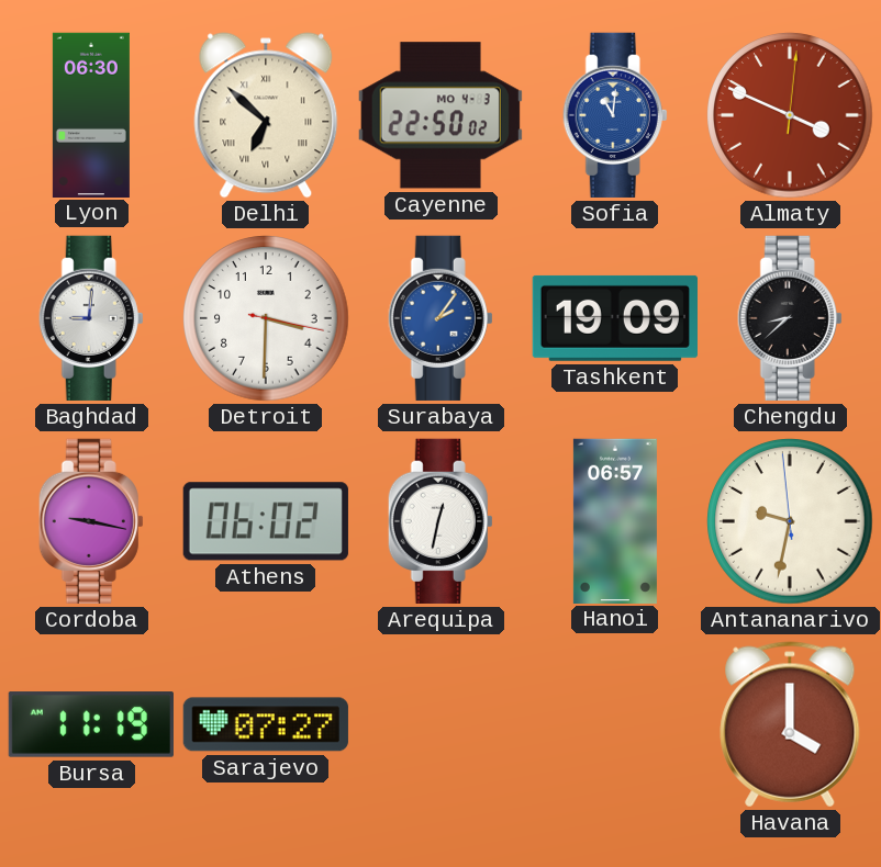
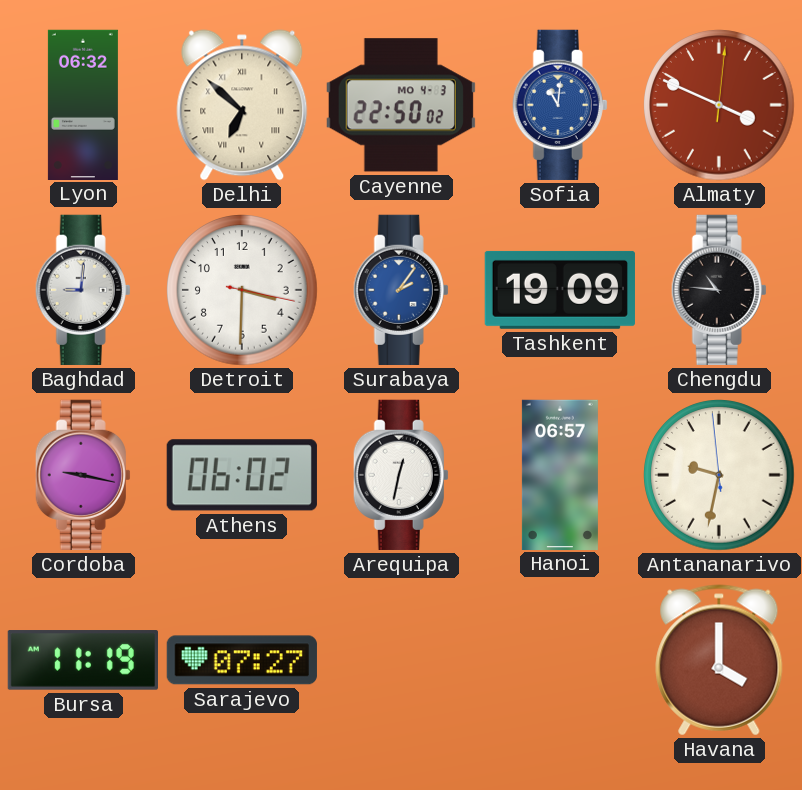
Lyon: 06:30 -> 06:32 (83, 104)
Chengdu: 8:38 -> 10:46 (719, 290)
